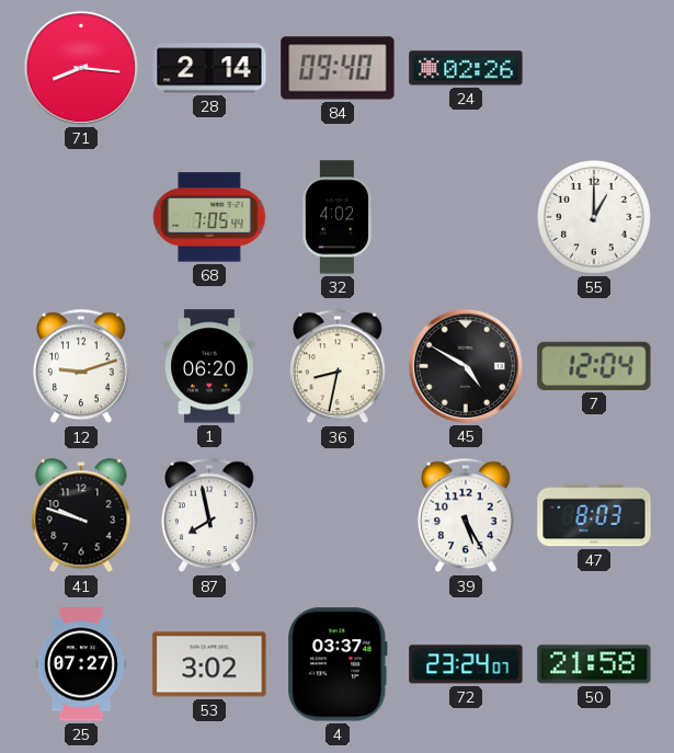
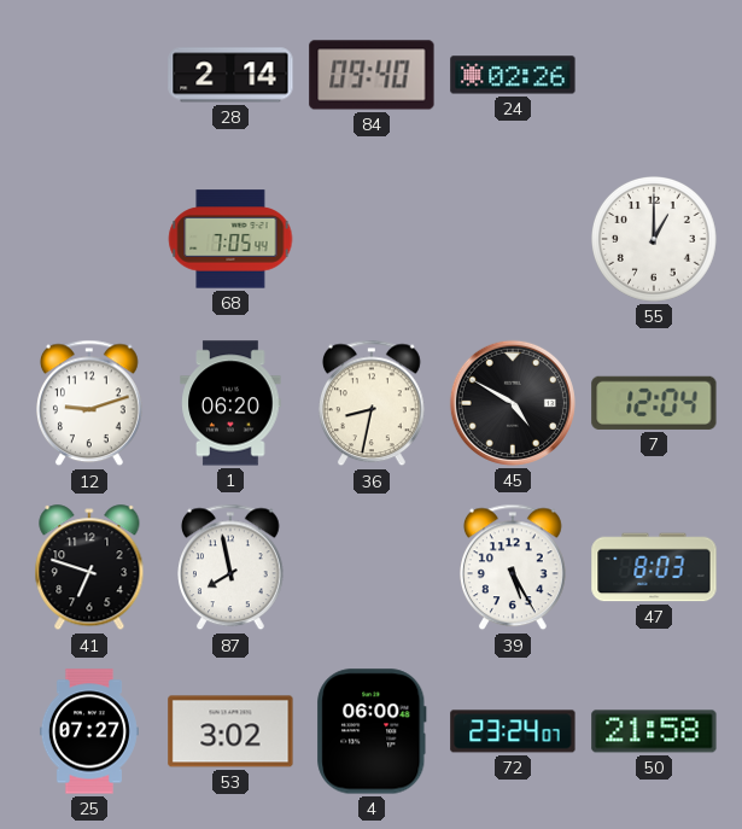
71: 8:16 -> none (81, 68)
32: 4:02 -> none (336, 217)
41: 9:48 -> 6:48 (89, 568)
4: 03:37 -> 06:00 (372, 731)
